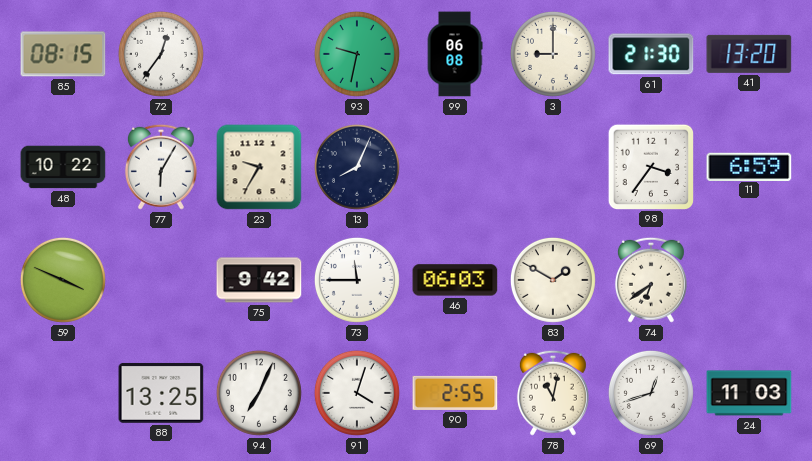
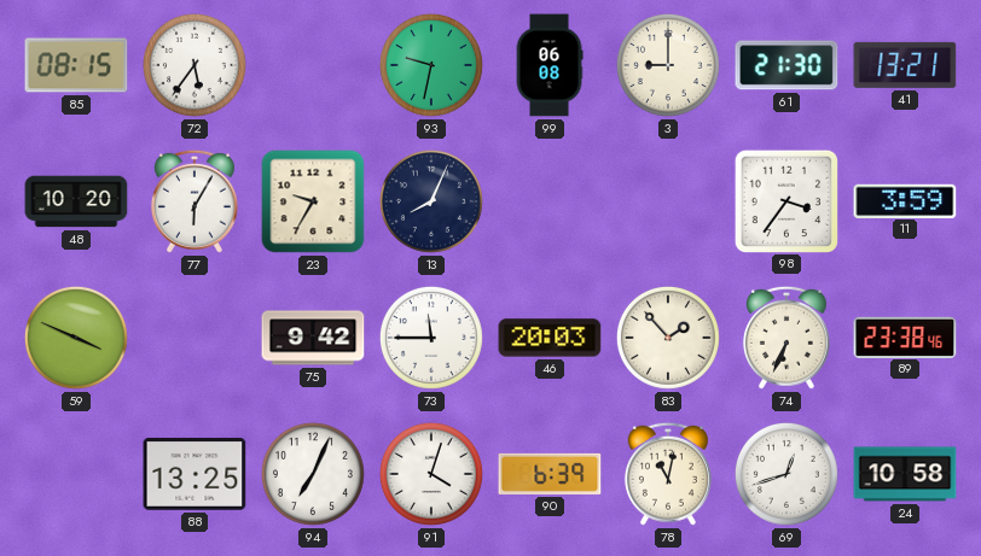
72: 12:36 -> 5:36 (195, 65)
41: 13:20 -> 13:21 (905, 65)
48: 10:22 -> 10:20 (76, 201)
11: 6:59 -> 3:59 (905, 200)
46: 06:03 -> 20:03 (550, 338)
83: 1:50 -> 1:53 (668, 338)
74: 6:39 -> 6:34 (786, 338)
89: none -> 23:38 (905, 336)
90: 2:55 -> 6:39 (550, 474)
24: 11:03 -> 10:58 (905, 474)
